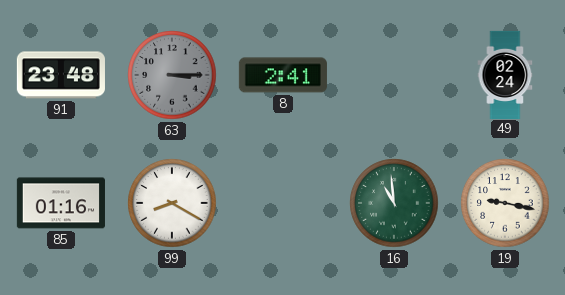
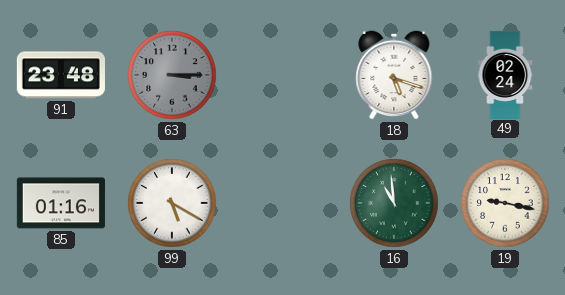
8: 2:41 -> none (283, 75)
18: none -> 5:18 (394, 75)
99: 8:20 -> 5:20 (172, 203)
